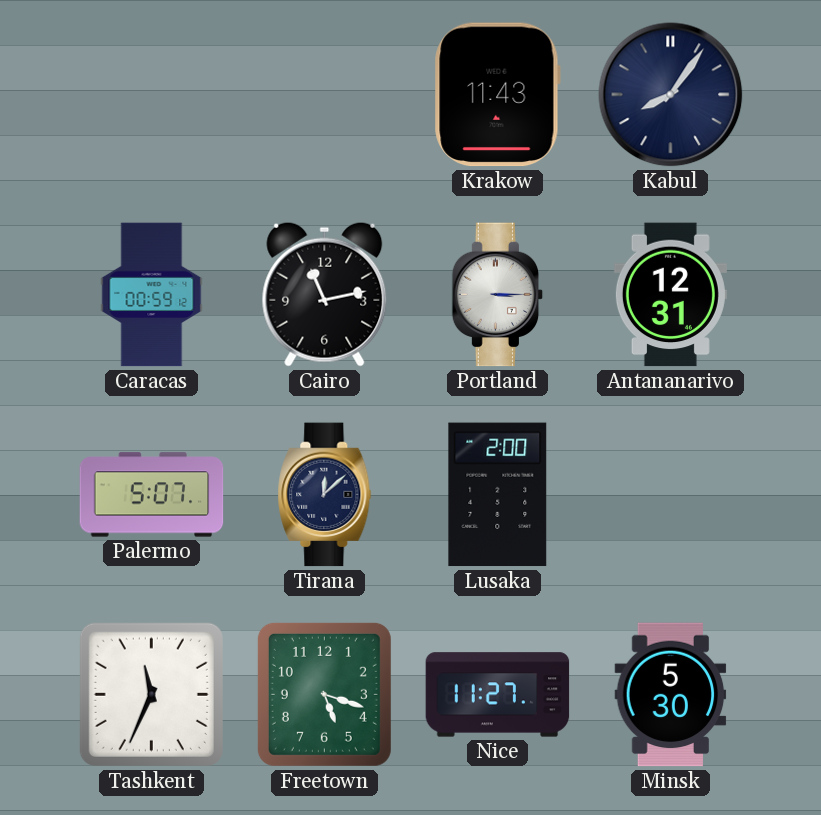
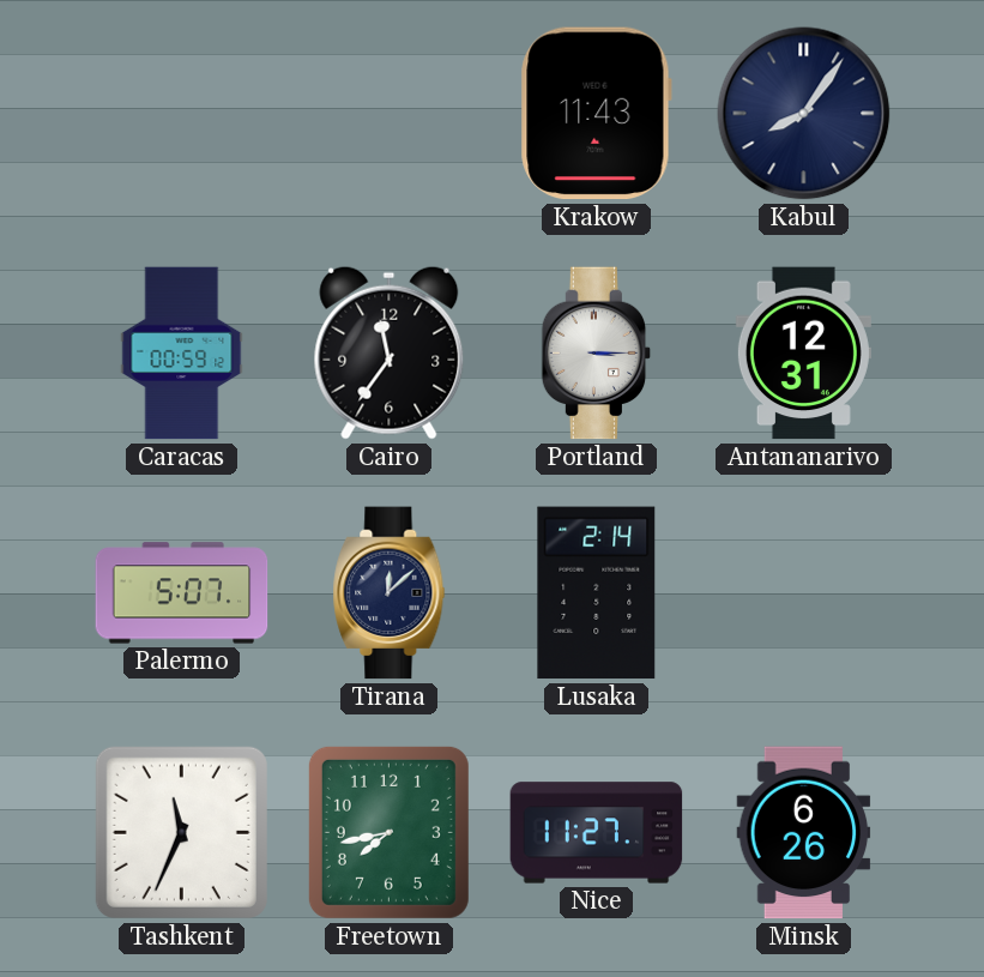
Cairo: 11:13 -> 11:36 (390, 352)
Lusaka: 2:00 -> 2:14 (597, 593)
Freetown: 5:18 -> 7:43 (388, 832)
Minsk: 5:30 -> 6:26 (804, 833)
